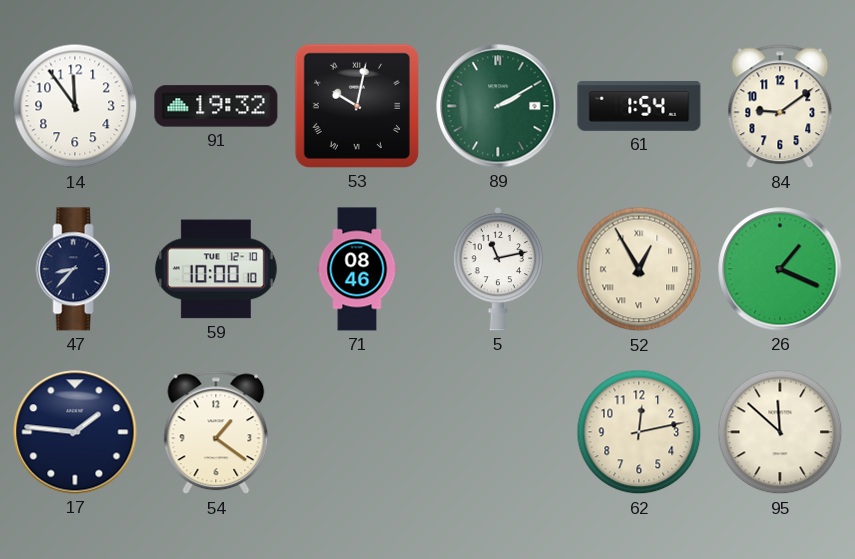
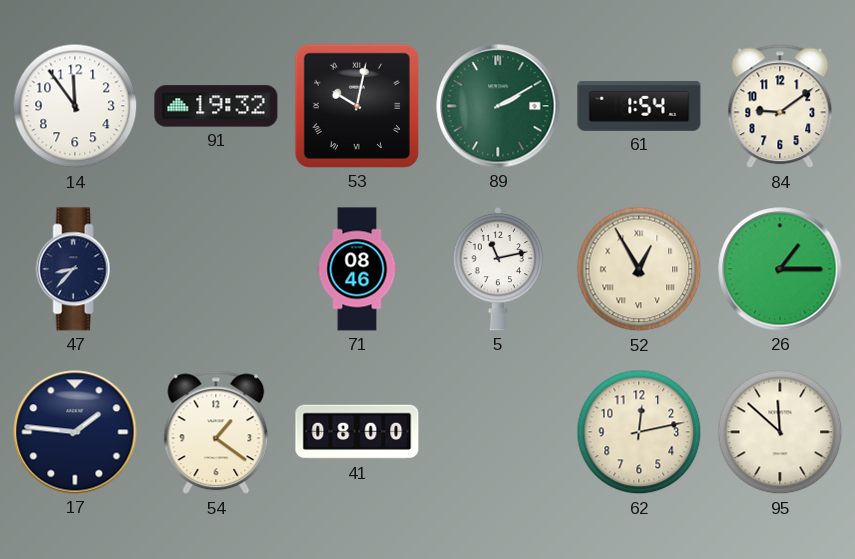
59: 10:00 -> none (216, 269)
26: 1:19 -> 1:15 (780, 269)
41: none -> 08:00 (357, 432)
